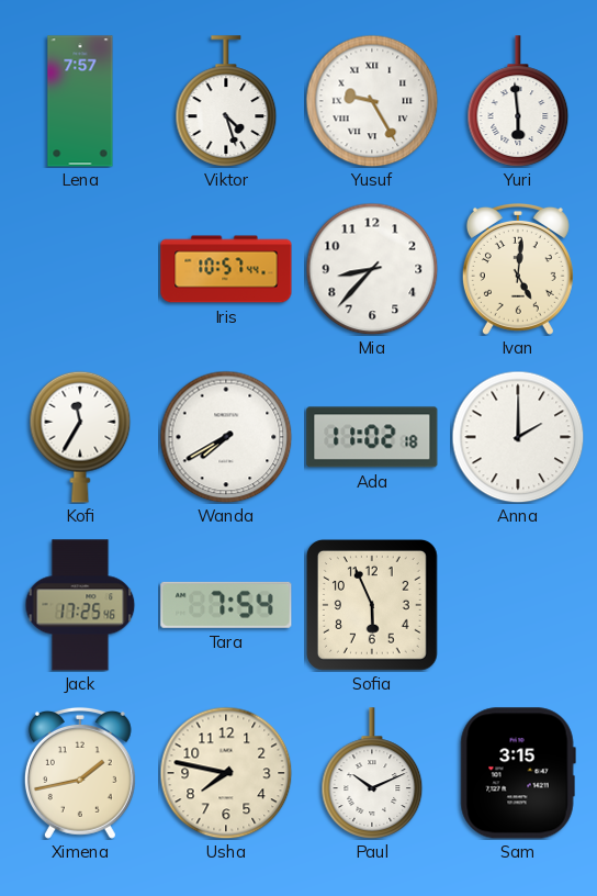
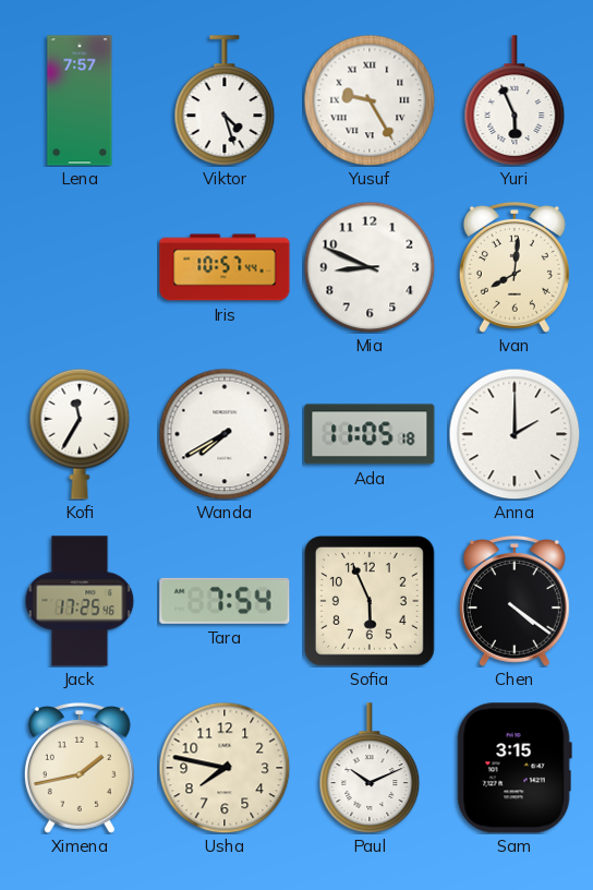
Yuri: 5:59 -> 5:56 (515, 100)
Mia: 8:37 -> 8:49 (370, 267)
Ivan: 5:01 -> 8:01 (515, 267)
Ada: 11:02 -> 11:05 (370, 434)
Chen: none -> 4:21 (515, 601)
